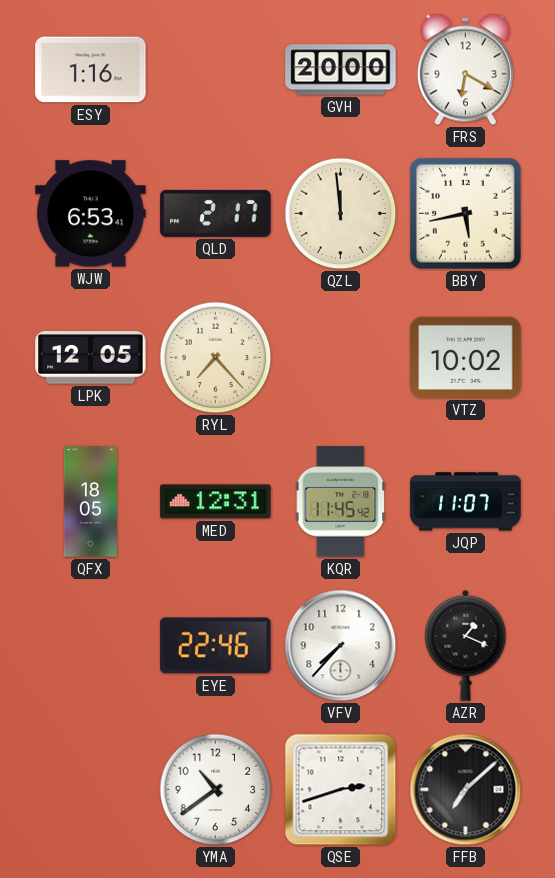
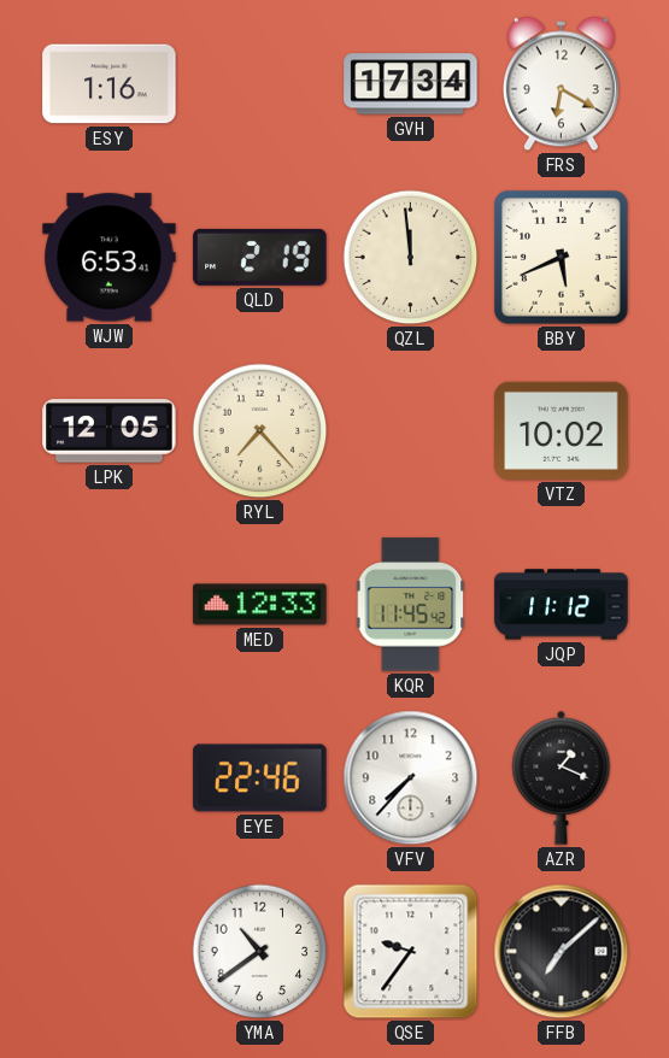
GVH: 20:00 -> 17:34 (411, 84)
QLD: 2:17 -> 2:19 (260, 257)
BBY: 5:43 -> 5:41 (562, 258)
QFX: 18:05 -> none (90, 502)
MED: 12:31 -> 12:33 (260, 605)
JQP: 11:07 -> 11:12 (562, 605)
QSE: 2:42 -> 9:36 (411, 952)
